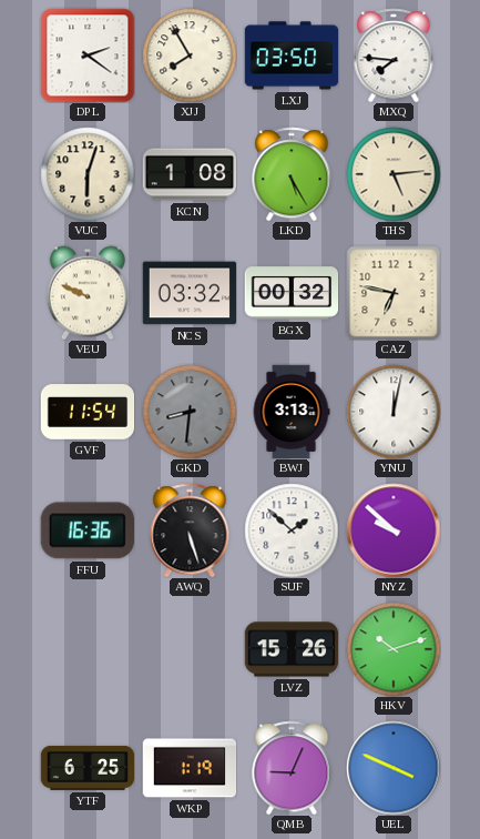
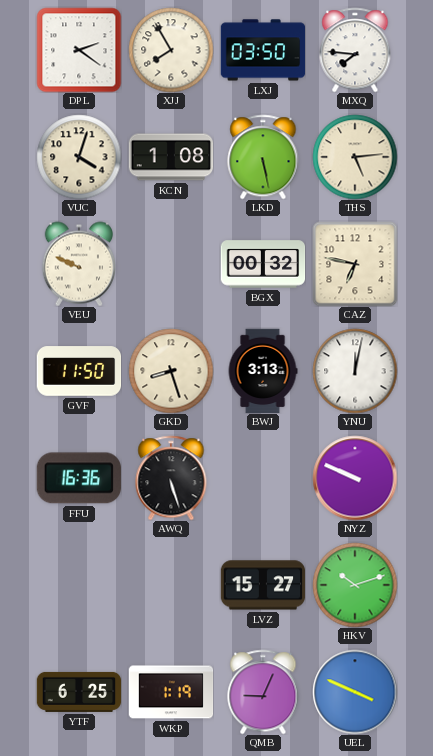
VUC: 6:03 -> 4:03 (79, 157)
LKD: 5:25 -> 5:28 (263, 157)
NCS: 03:32 -> none (190, 293)
GVF: 11:54 -> 11:50 (79, 371)
GKD: 8:31 -> 8:27 (171, 371)
GKD dial: grey -> cream (171, 371)
SUF: 1:52 -> none (292, 530)
NYZ: 9:52 -> 9:49 (355, 478)
LVZ: 15:26 -> 15:27 (263, 585)
